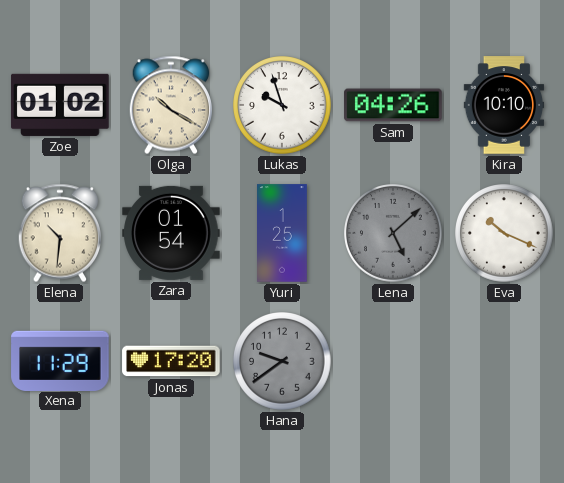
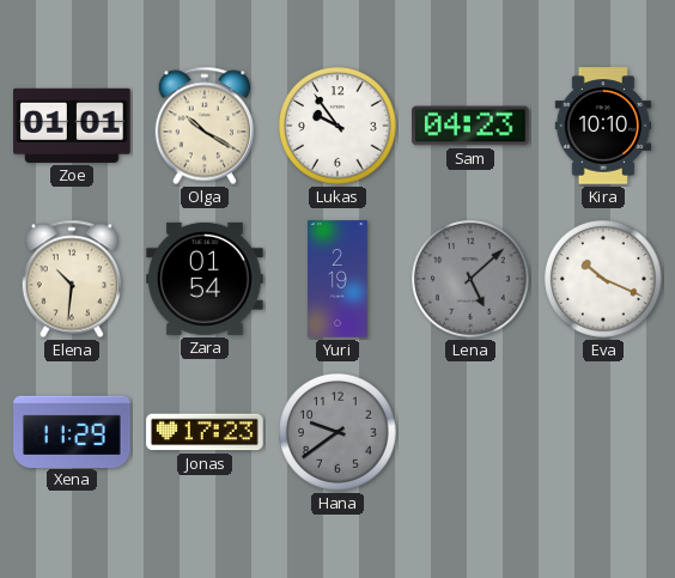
Zoe: 01:02 -> 01:01 (72, 126)
Lukas: 9:57 -> 9:54 (337, 126)
Sam: 04:26 -> 04:23 (470, 126)
Yuri: 1:25 -> 2:19 (339, 279)
Jonas: 17:20 -> 17:23 (205, 432)
